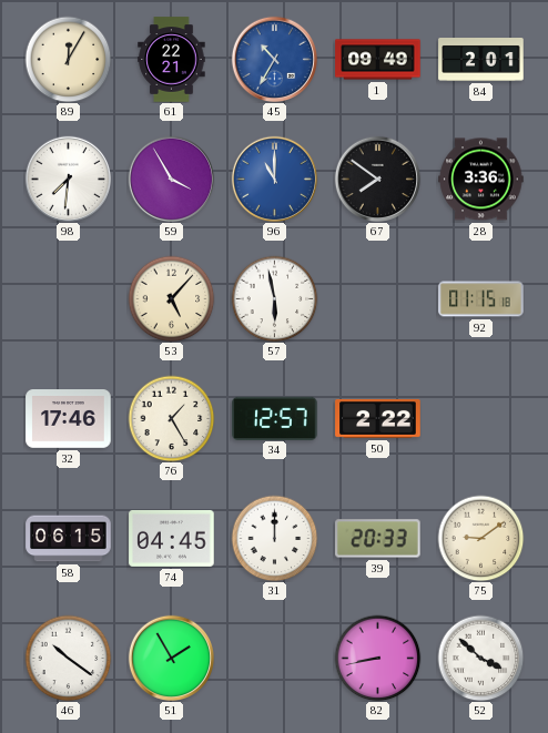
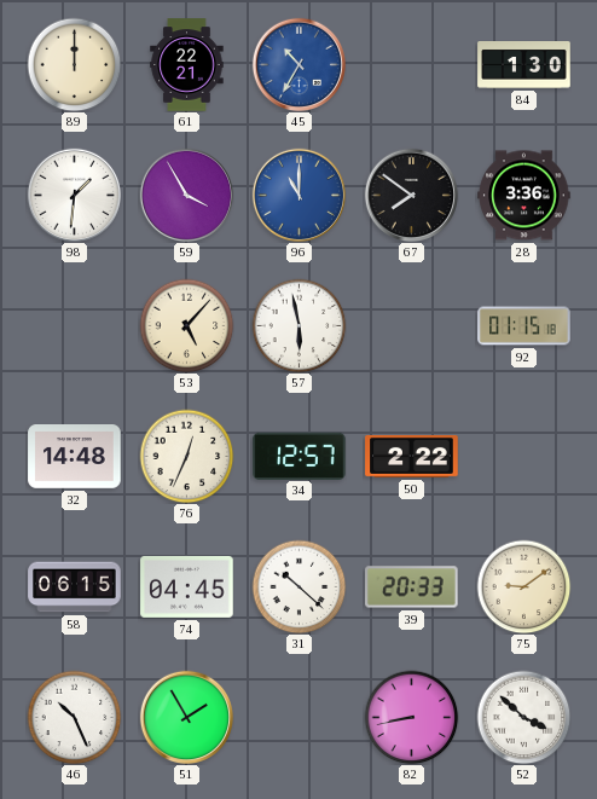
89: 12:05 -> 12:00 (74, 64)
1: 09:49 -> none (378, 60)
84: 2:01 -> 1:30 (524, 65)
98: 7:31 -> 1:31 (74, 195)
32: 17:46 -> 14:48 (75, 457)
76: 1:25 -> 12:34 (186, 456)
31: 12:00 -> 10:22 (298, 586)
46: 10:21 -> 10:26 (74, 717)
